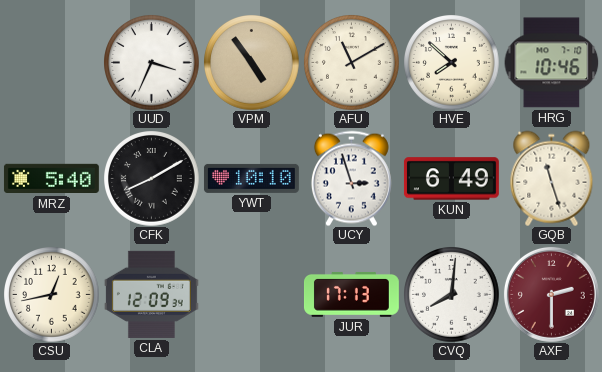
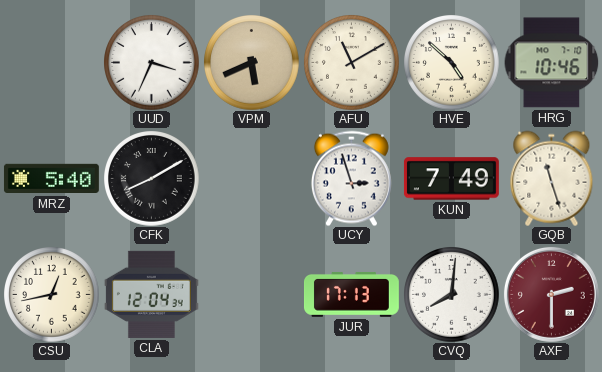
VPM: 4:54 -> 5:41 (252, 63)
HVE: 7:52 -> 4:52 (452, 63)
YWT: 10:10 -> none (251, 178)
KUN: 6:49 -> 7:49 (451, 179)
CLA: 12:09 -> 12:04 (151, 294)
